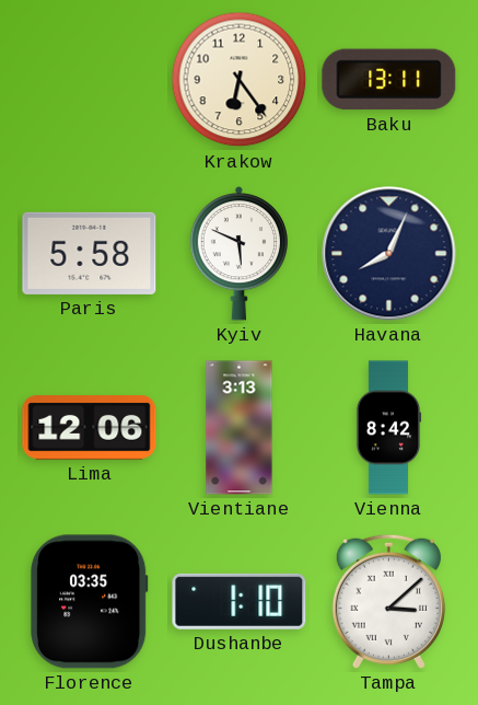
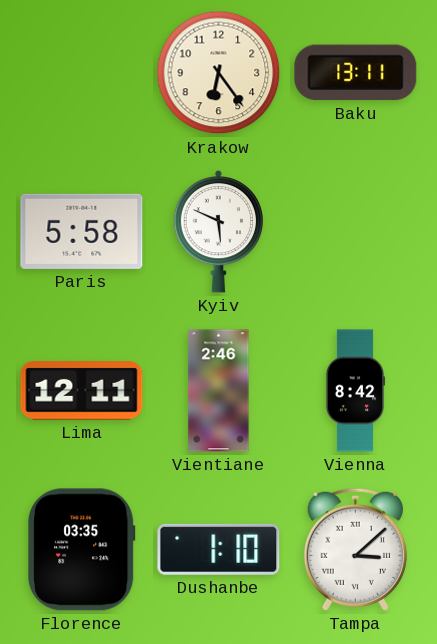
Havana: 8:04 -> none (389, 254)
Lima: 12:06 -> 12:11 (82, 391)
Vientiane: 3:13 -> 2:46 (219, 391)
